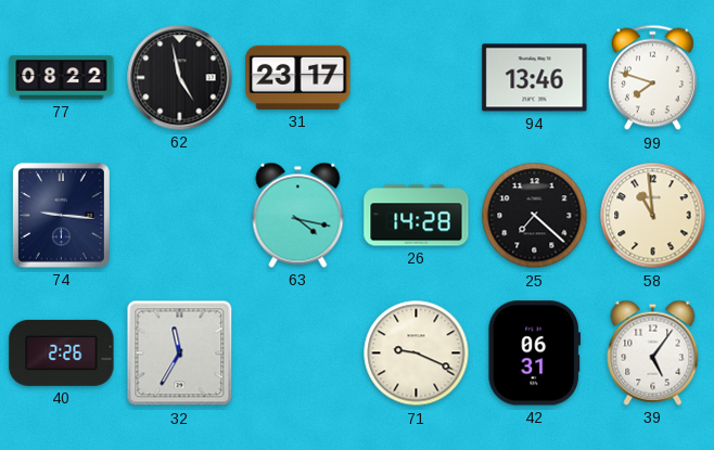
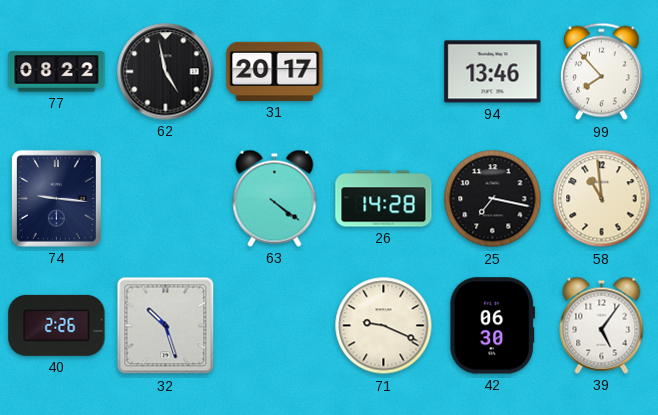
31: 23:17 -> 20:17 (275, 71)
99: 7:48 -> 7:53 (602, 72)
63: 4:17 -> 4:21 (275, 198)
25: 7:22 -> 7:17 (493, 199)
32: 11:35 -> 10:27 (166, 326)
42: 06:31 -> 06:30 (493, 326)
